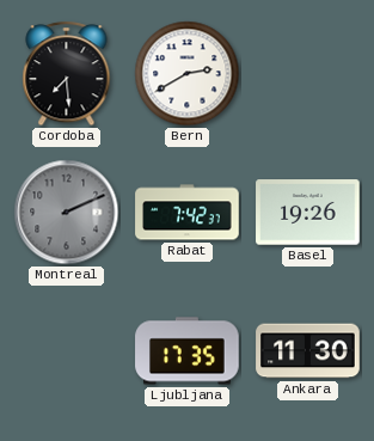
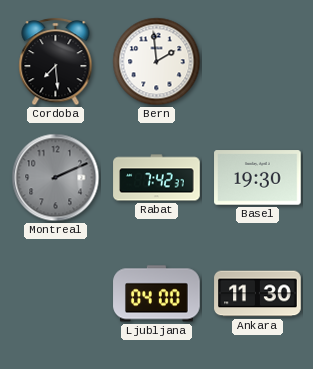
Bern: 2:40 -> 1:59 (157, 62)
Basel: 19:26 -> 19:30 (258, 178)
Ljubljana: 17:35 -> 04:00 (157, 294)
